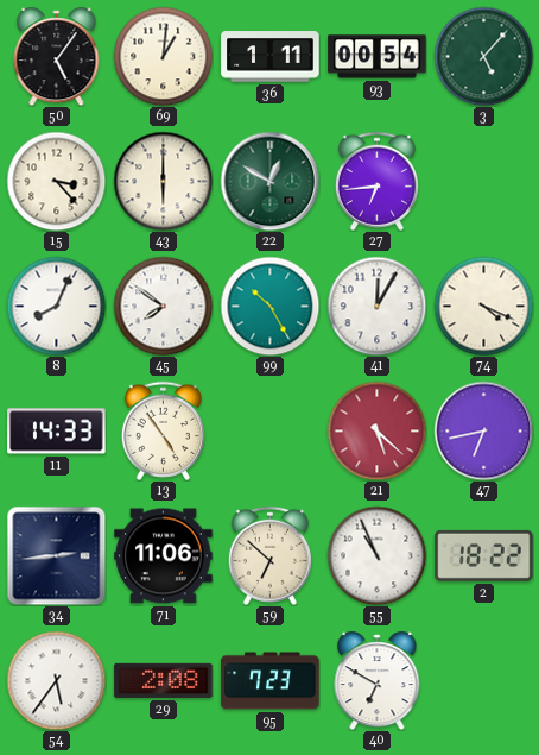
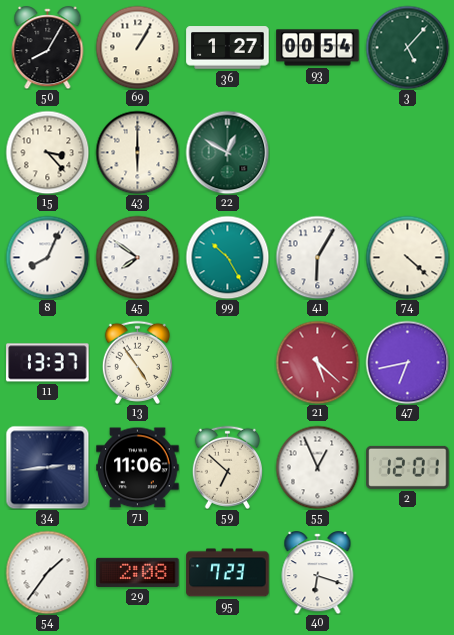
50: 5:06 -> 8:05 (48, 48)
69: 1:01 -> 1:05 (137, 47)
36: 1:11 -> 1:27 (228, 48)
27: 6:44 -> none (376, 181)
41: 12:05 -> 6:05 (317, 257)
74: 4:19 -> 4:22 (407, 257)
11: 14:33 -> 13:37 (48, 363)
55: 10:56 -> 12:56 (317, 467)
2: 18:22 -> 12:01 (408, 467)
54: 5:36 -> 1:36 (47, 572)
40: 6:50 -> 6:18 (318, 573)
